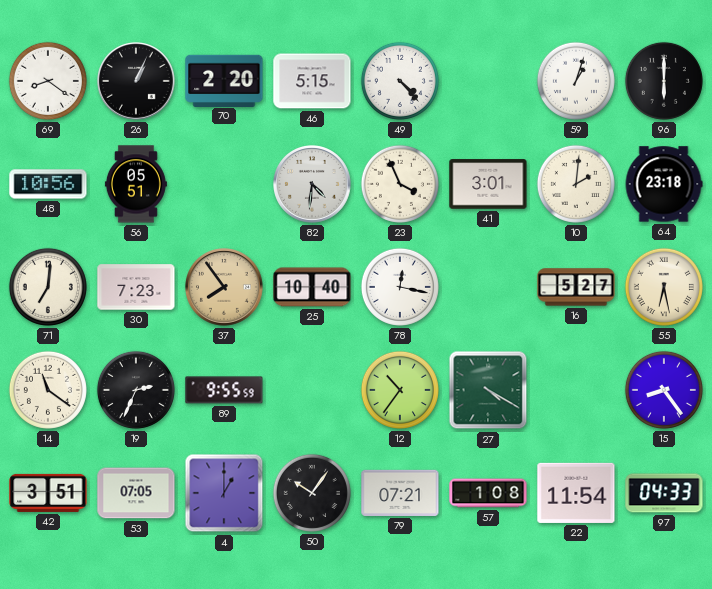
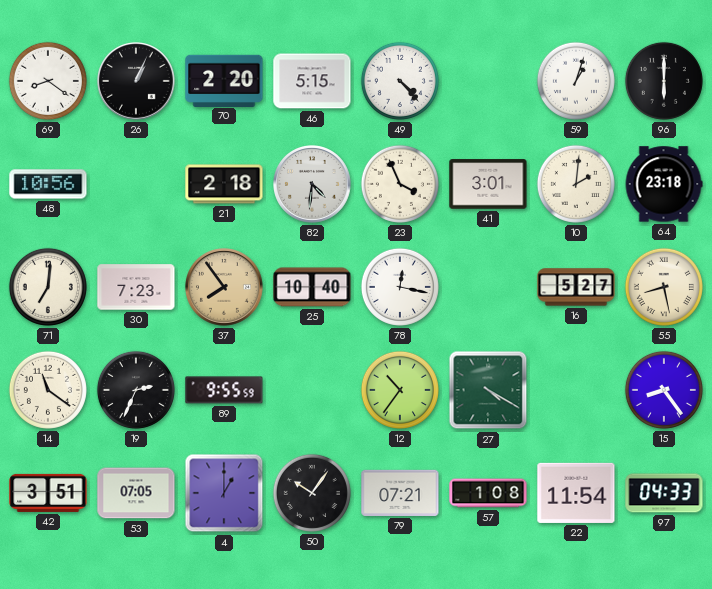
56: 05:51 -> none (136, 184)
21: none -> 2:18 (224, 184)
55: 6:28 -> 8:28 (664, 287)
